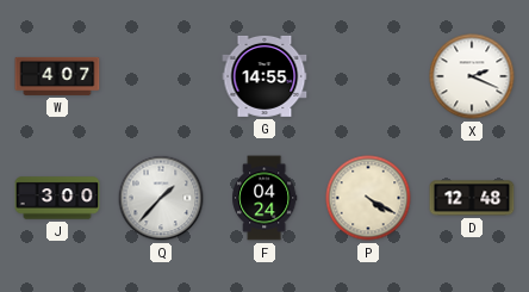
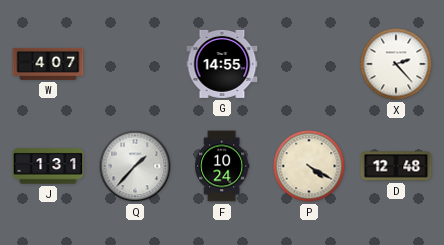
X: 2:19 -> 2:23 (396, 64)
J: 3:00 -> 1:31 (48, 166)
F: 04:24 -> 10:24 (223, 166)
